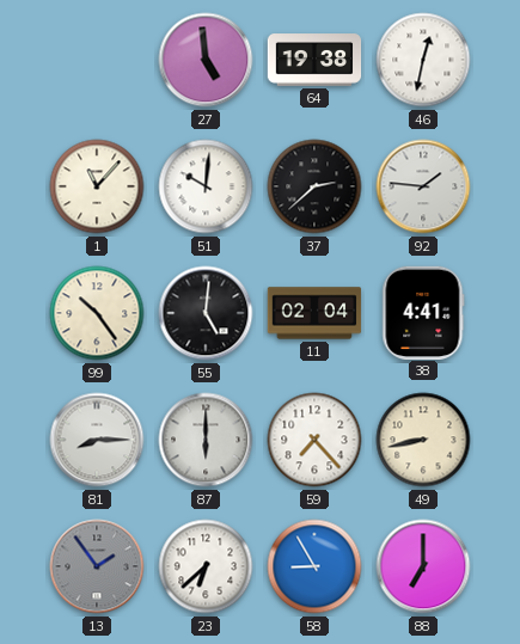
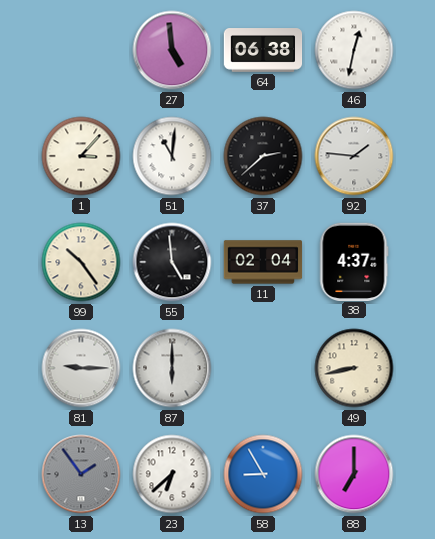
64: 19:38 -> 06:38 (263, 50)
1: 11:07 -> 3:07 (81, 156)
51: 10:01 -> 11:01 (172, 156)
55: 5:01 -> 4:59 (172, 262)
38: 4:41 -> 4:37 (354, 261)
81: 8:15 -> 9:15 (81, 368)
59: 7:23 -> none (314, 440)
